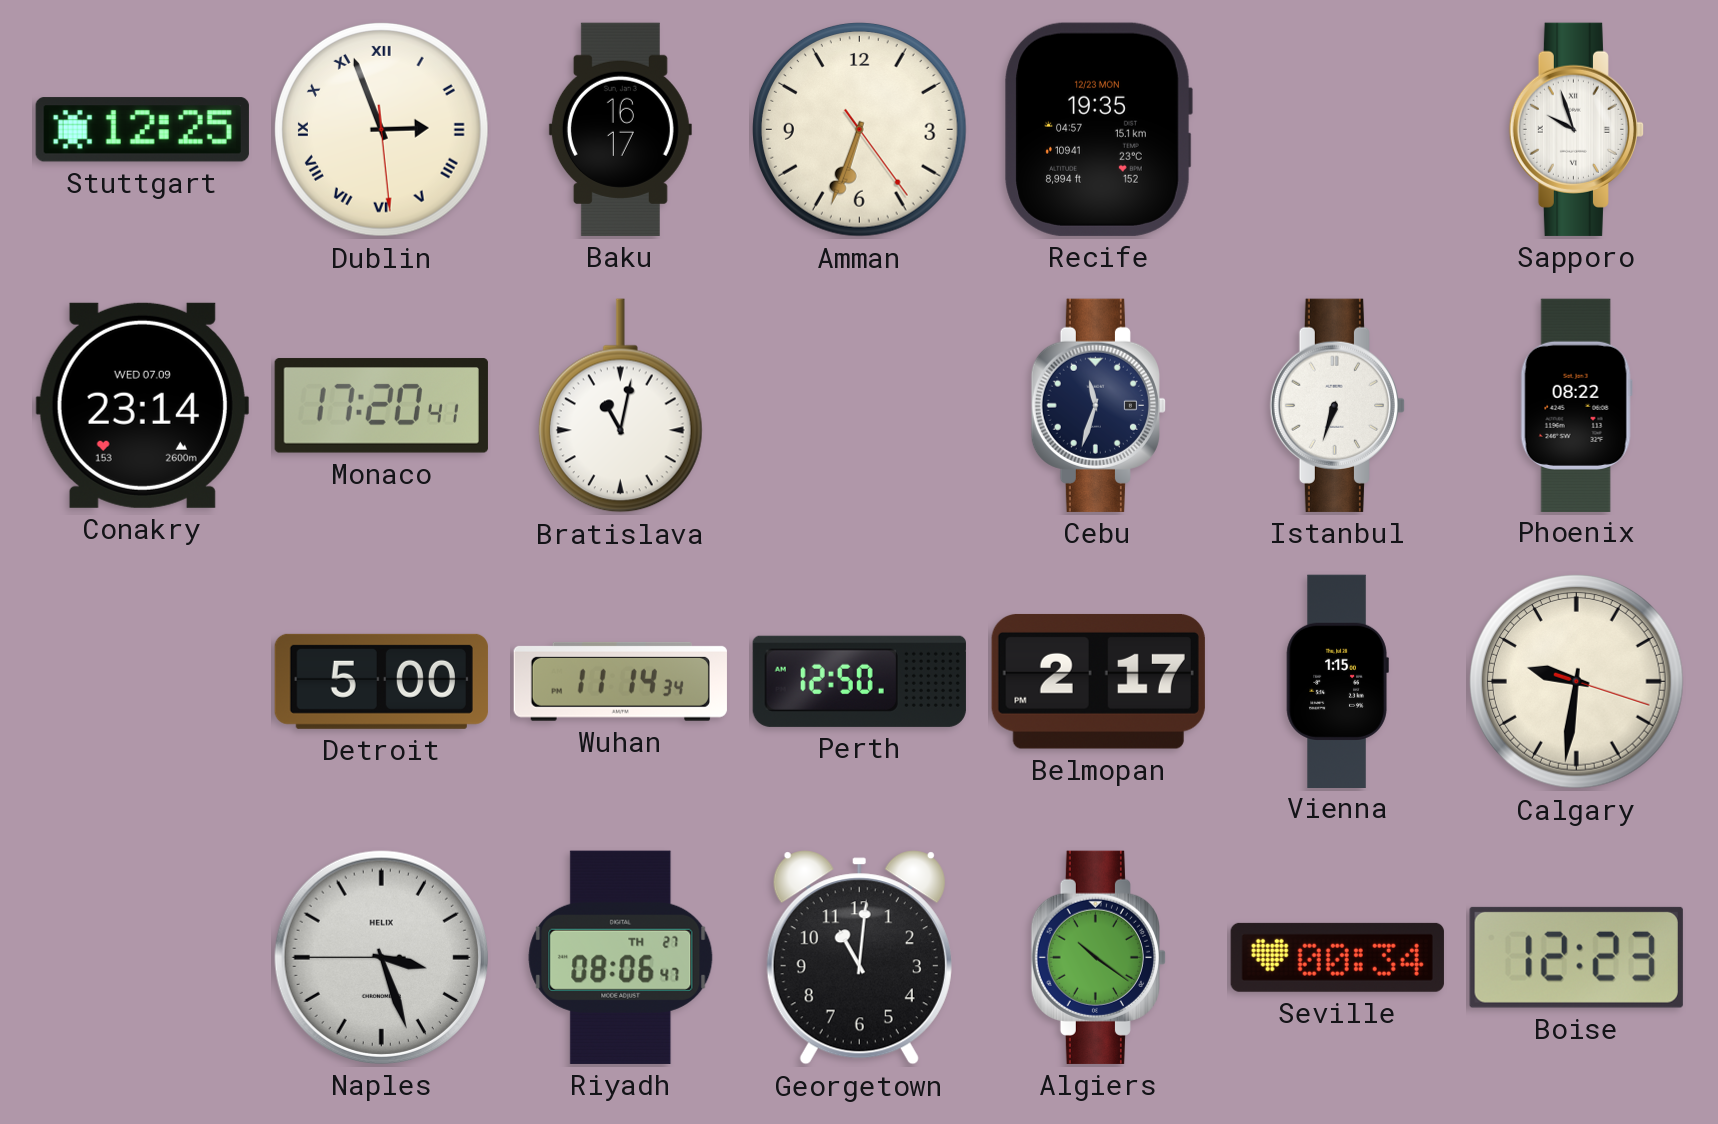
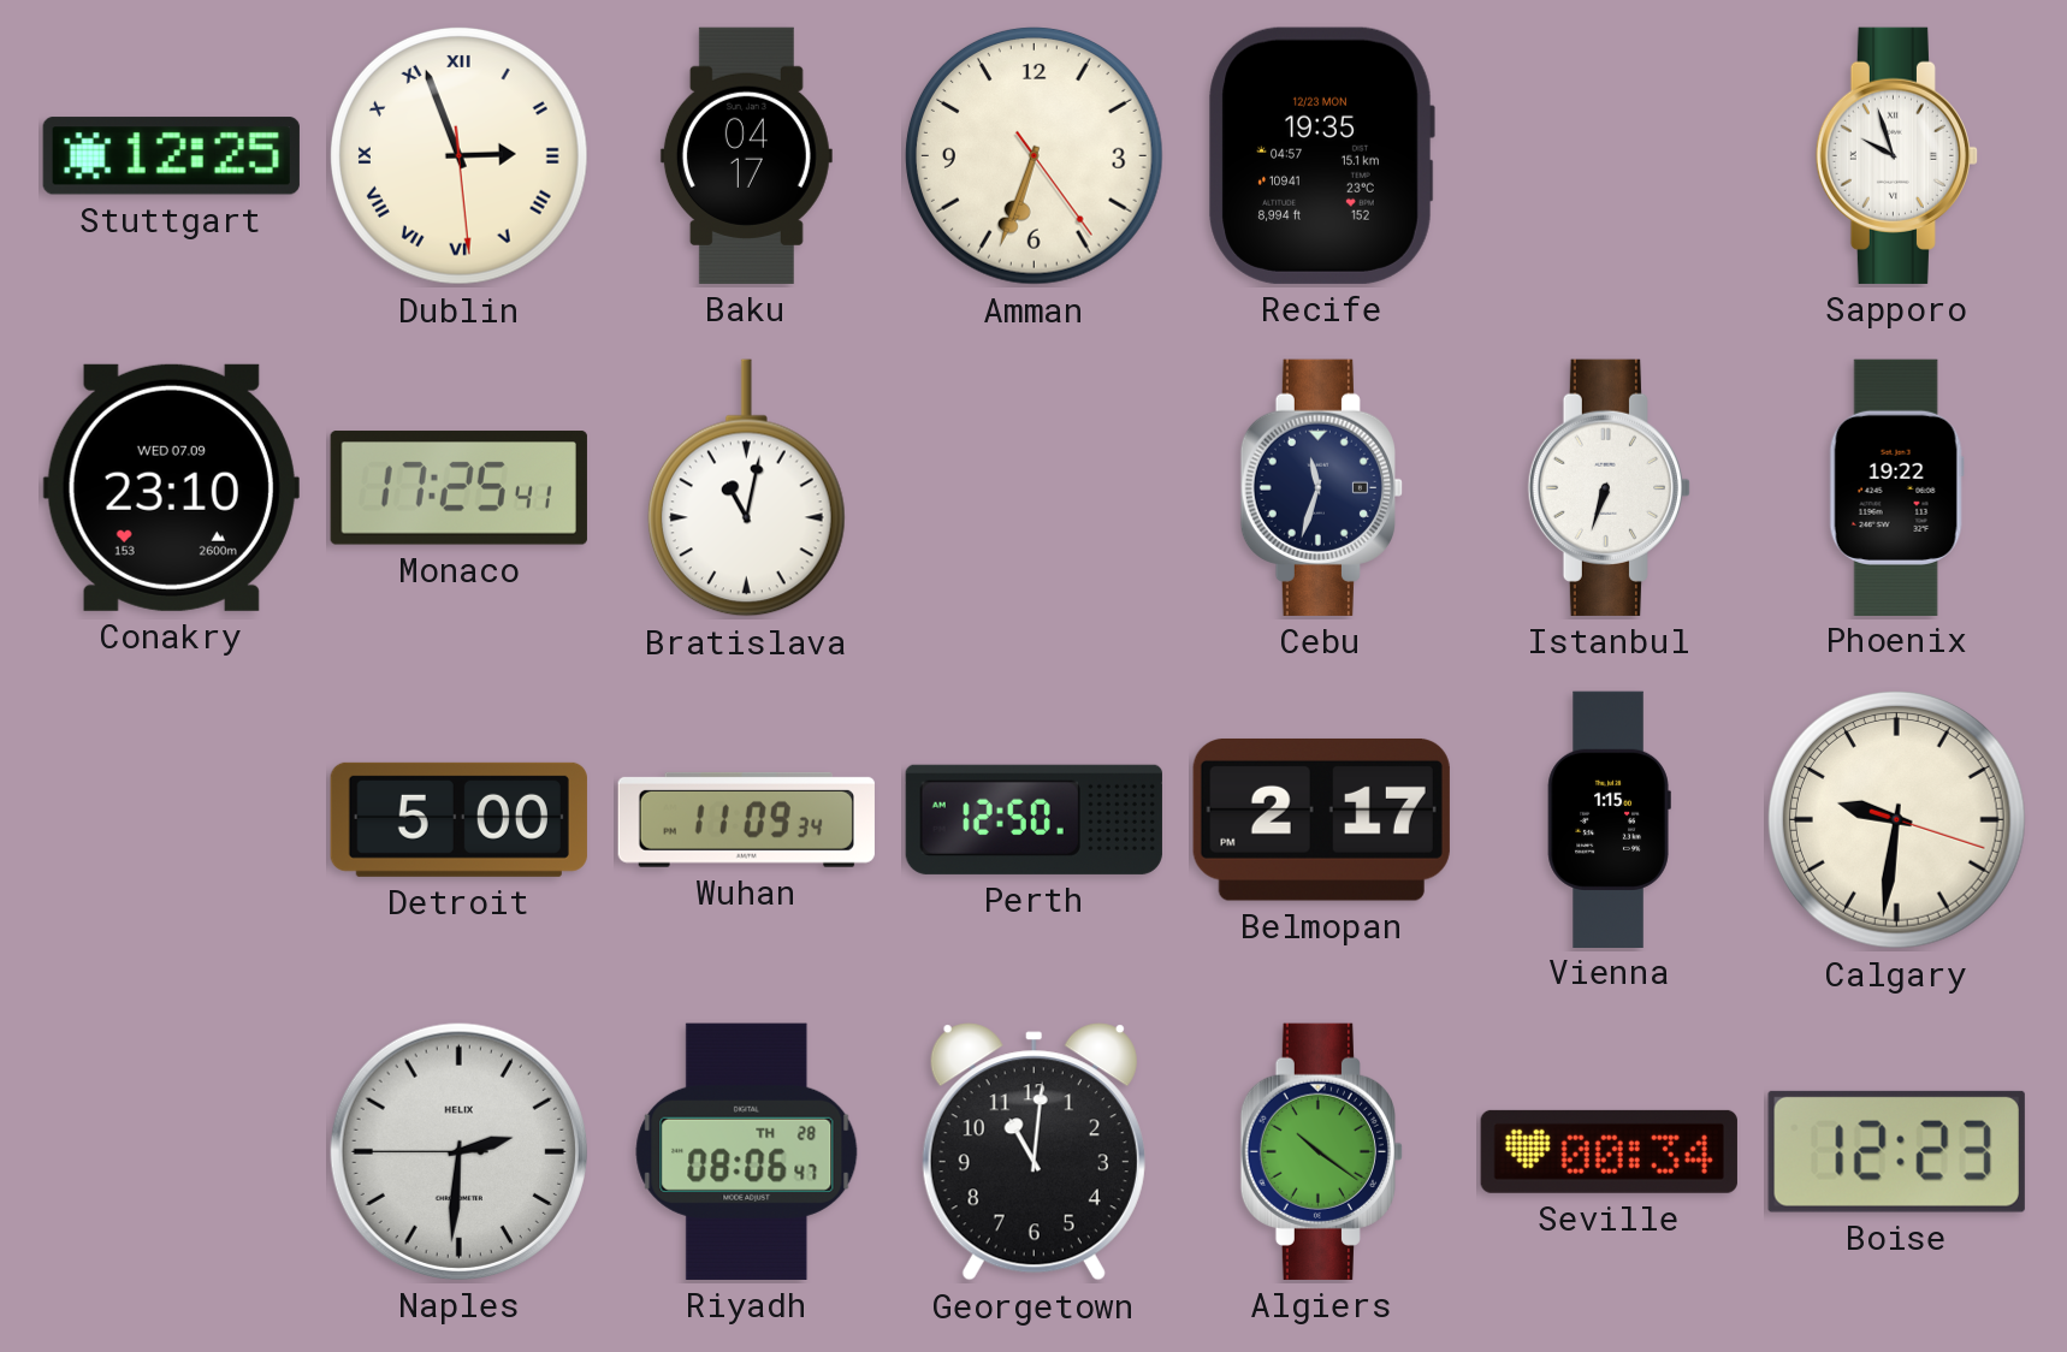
Baku: 16:17 -> 04:17 (746, 155)
Conakry: 23:14 -> 23:10 (171, 487)
Monaco: 17:20 -> 17:25 (458, 488)
Phoenix: 08:22 -> 19:22 (1896, 487)
Wuhan: 11:14 -> 11:09 (746, 819)
Naples: 3:26 -> 2:30 (458, 1151)
Riyadh date: TH 27 -> TH 28 (747, 1151)
